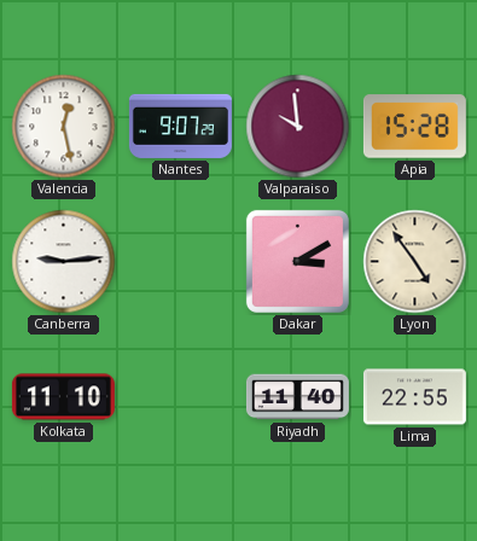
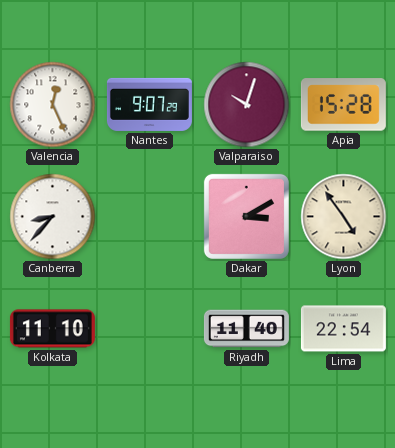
Valencia: 12:28 -> 12:26 (53, 105)
Valparaiso: 9:59 -> 10:03 (247, 105)
Canberra: 9:14 -> 8:37 (53, 217)
Lima: 22:55 -> 22:54 (343, 329)
